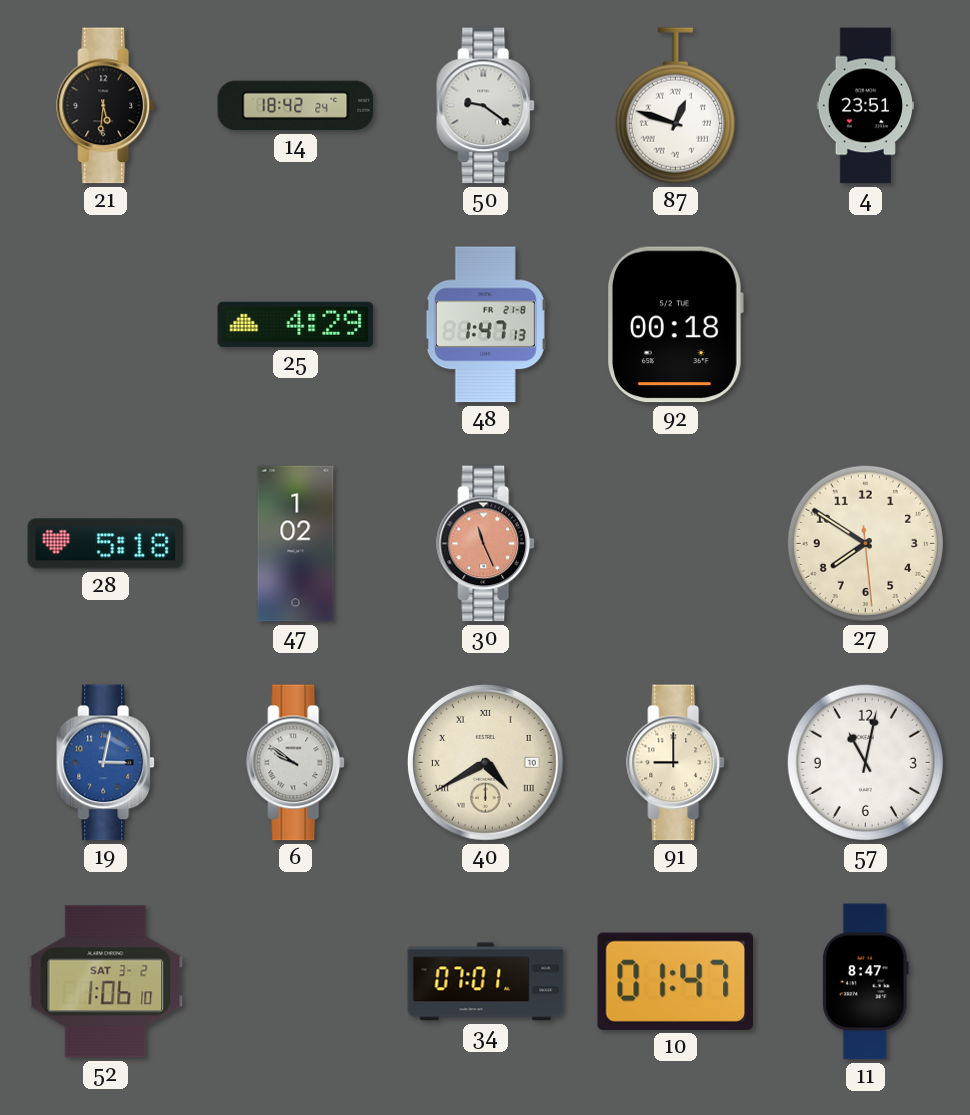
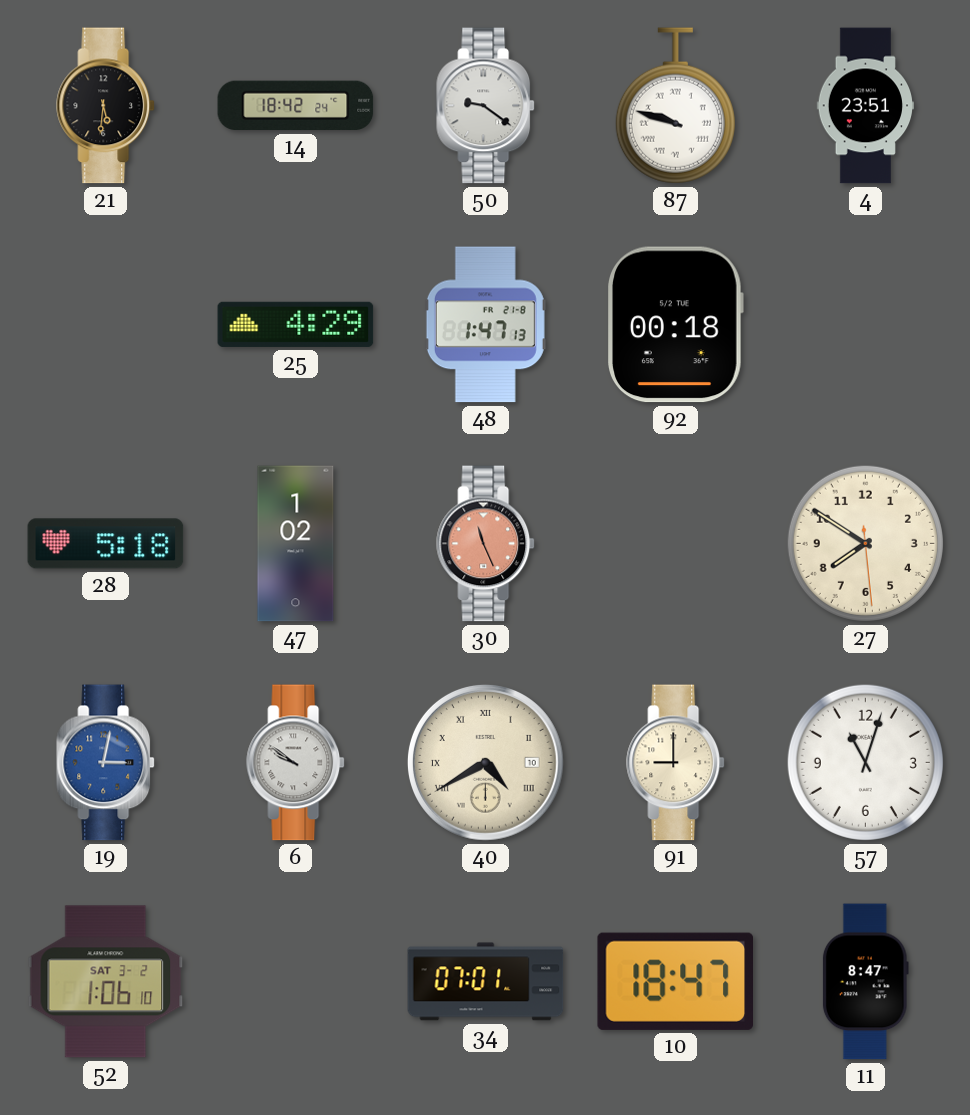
87: 12:48 -> 9:48 (675, 106)
57: 11:02 -> 11:03 (865, 762)
10: 01:47 -> 18:47 (675, 981)
